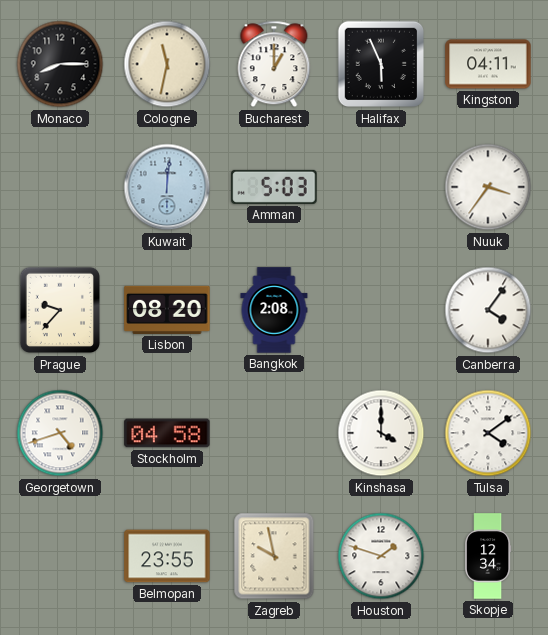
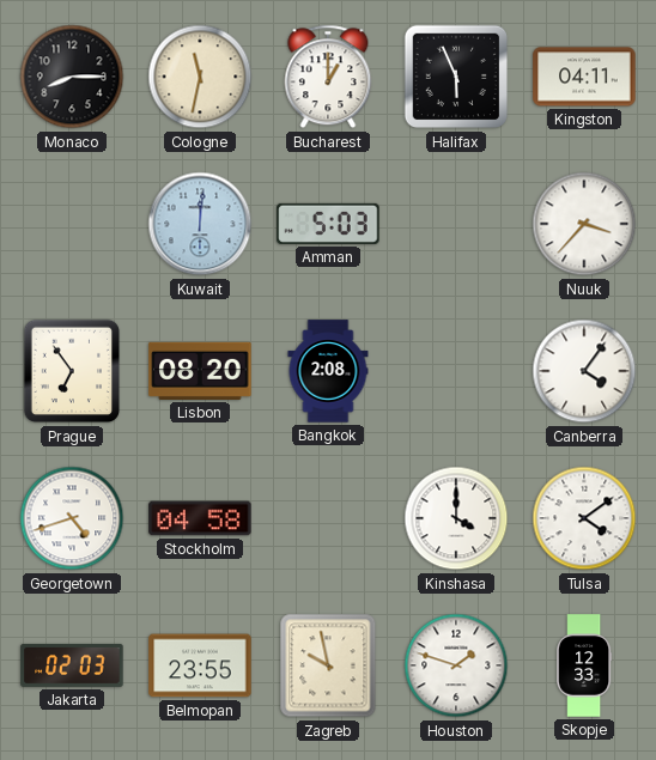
Nuuk: 3:36 -> 3:37 (584, 224)
Prague: 9:37 -> 6:54 (72, 371)
Jakarta: none -> 02:03 (72, 665)
Skopje: 12:34 -> 12:33 (585, 665)
